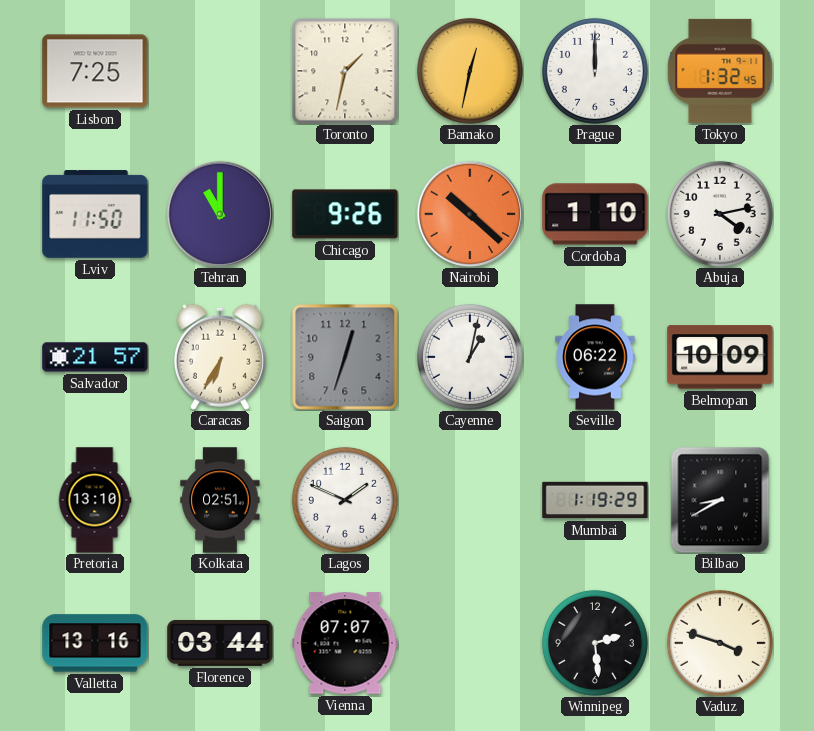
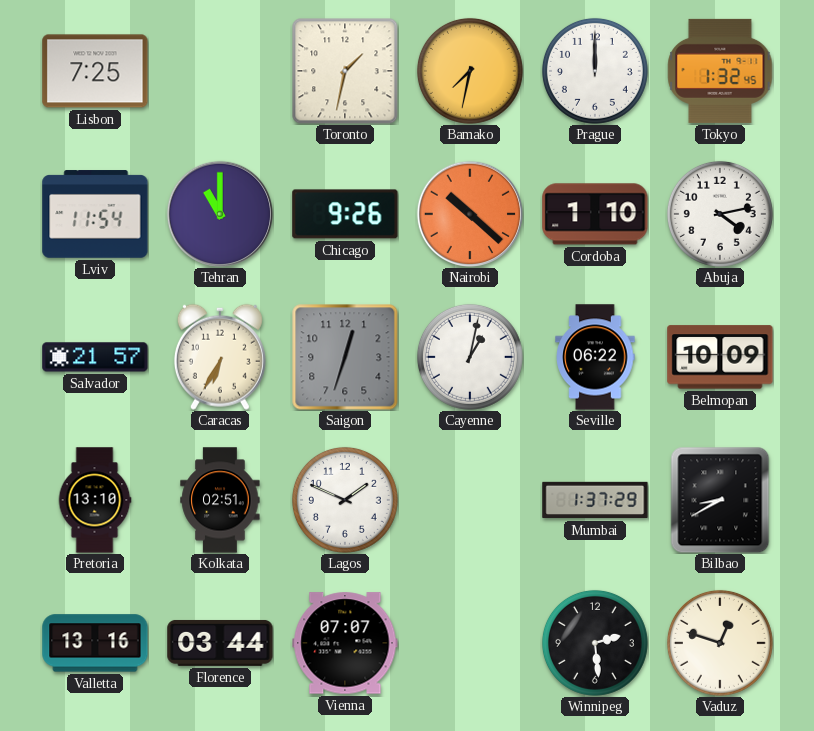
Bamako: 12:32 -> 7:32 (470, 71)
Lviv: 11:50 -> 11:54 (95, 214)
Mumbai: 1:19 -> 1:37 (595, 500)
Vaduz: 3:48 -> 12:48 (720, 643)
